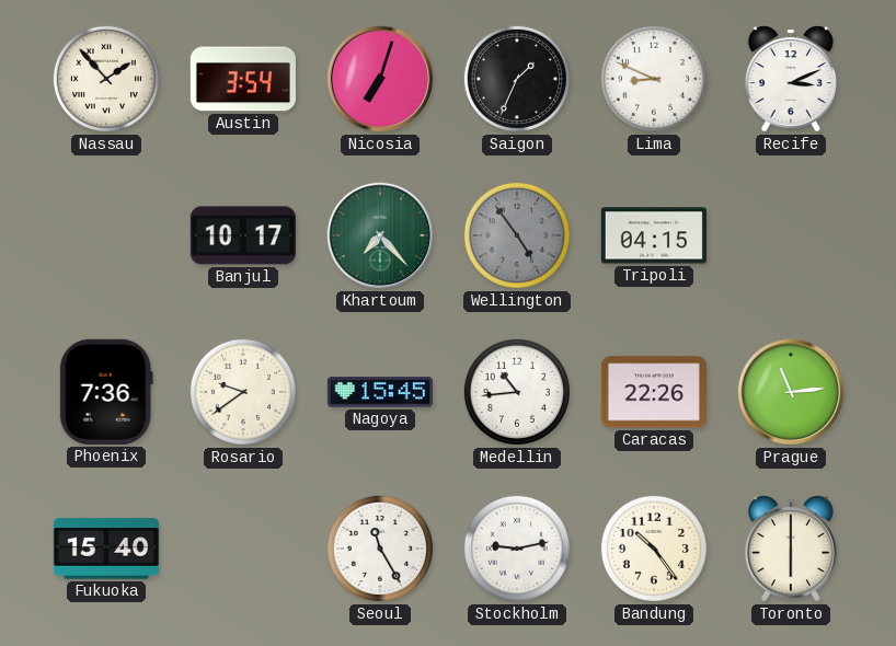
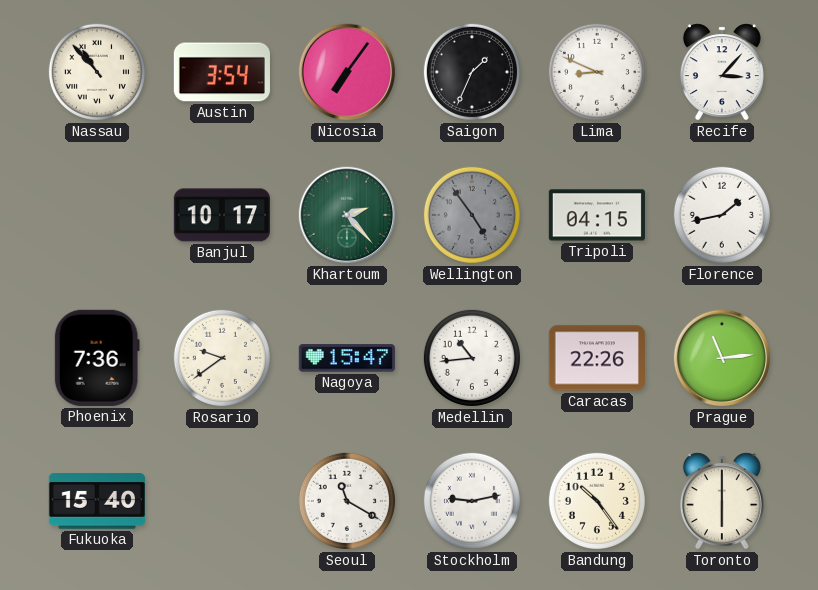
Nassau: 1:53 -> 10:53 (97, 72)
Nicosia: 7:03 -> 7:06 (347, 72)
Recife: 3:11 -> 3:07 (722, 72)
Khartoum: 7:23 -> 2:23 (347, 215)
Florence: none -> 1:43 (722, 215)
Nagoya: 15:45 -> 15:47 (347, 358)
Seoul: 11:25 -> 11:20 (347, 501)
